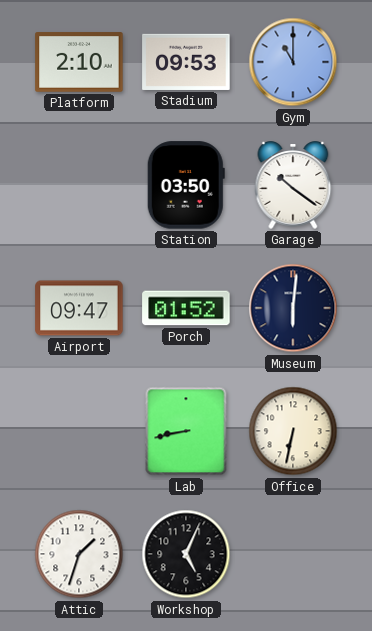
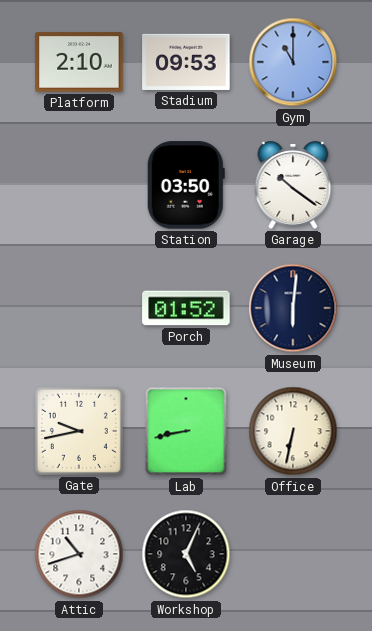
Airport: 09:47 -> none (79, 308)
Gate: none -> 9:43 (79, 431)
Attic: 1:33 -> 10:42 (79, 554)
